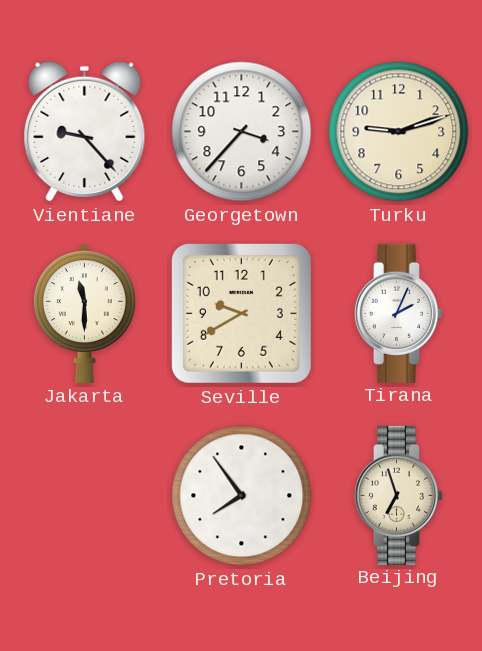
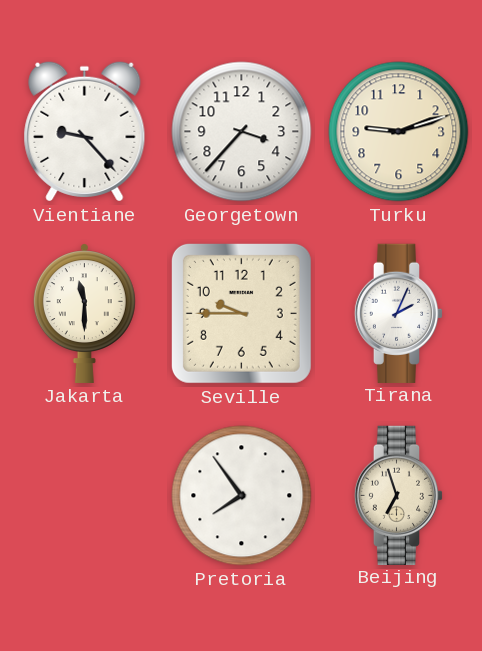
Seville: 9:40 -> 9:45 (241, 313)
